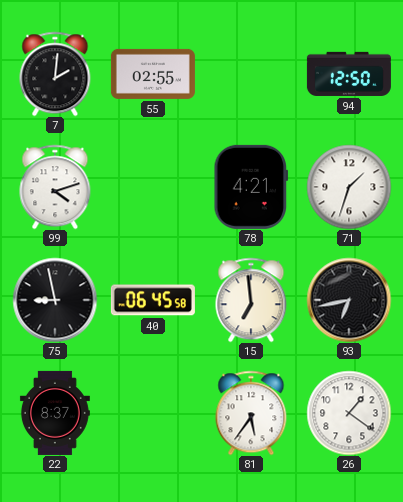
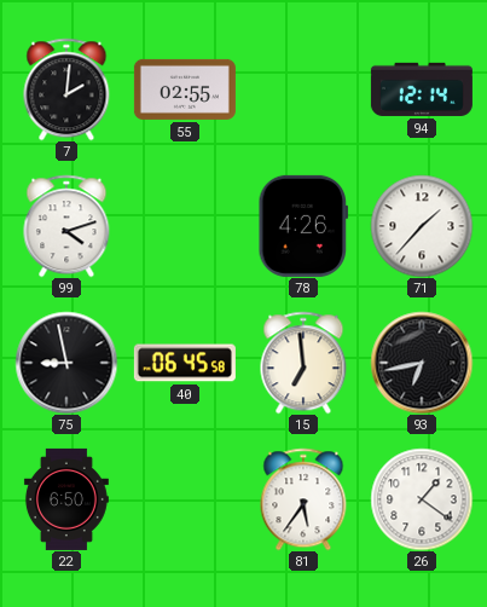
94: 12:50 -> 12:14 (422, 89)
78: 4:21 -> 4:26 (303, 226)
71: 1:33 -> 1:37 (422, 226)
22: 8:37 -> 6:50 (66, 499)
